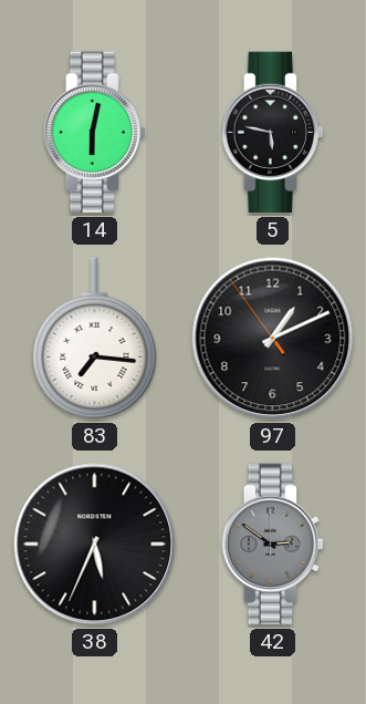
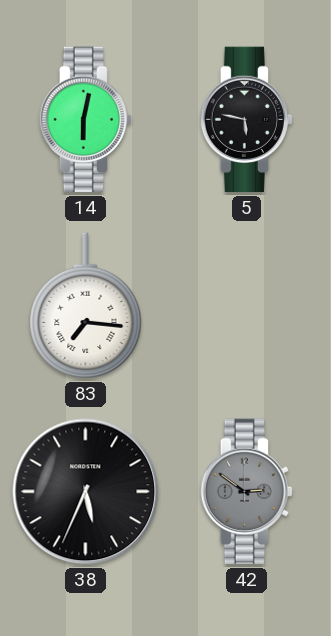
97: 1:10 -> none (273, 339)
